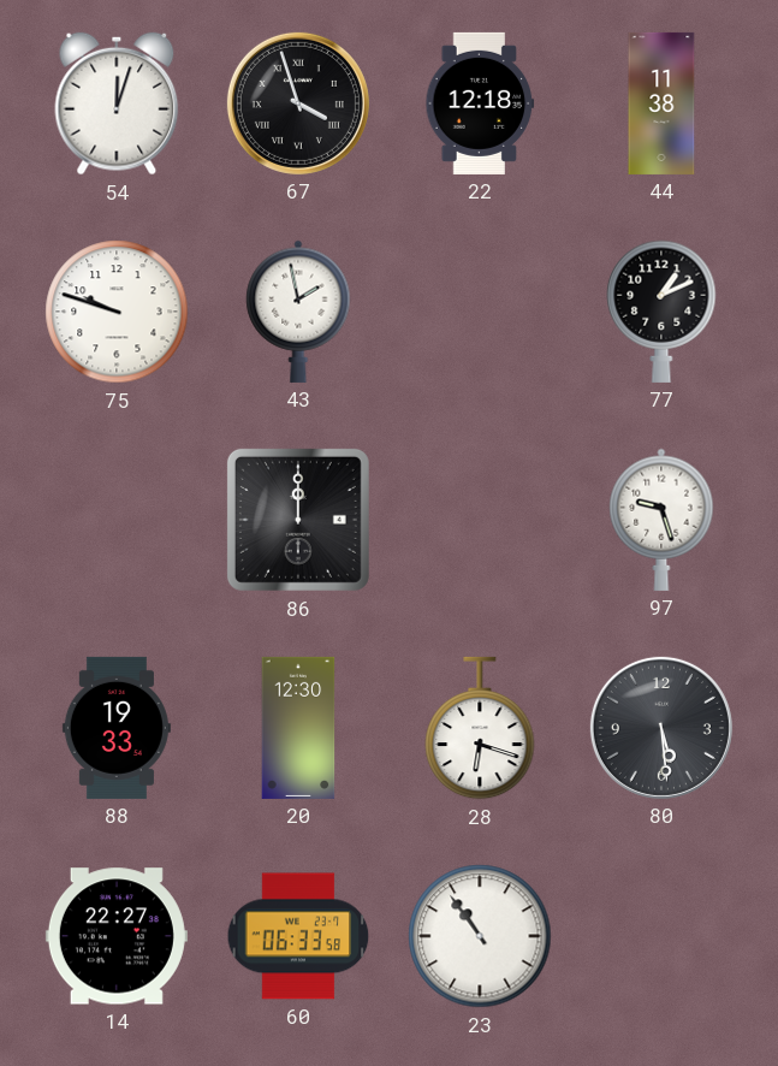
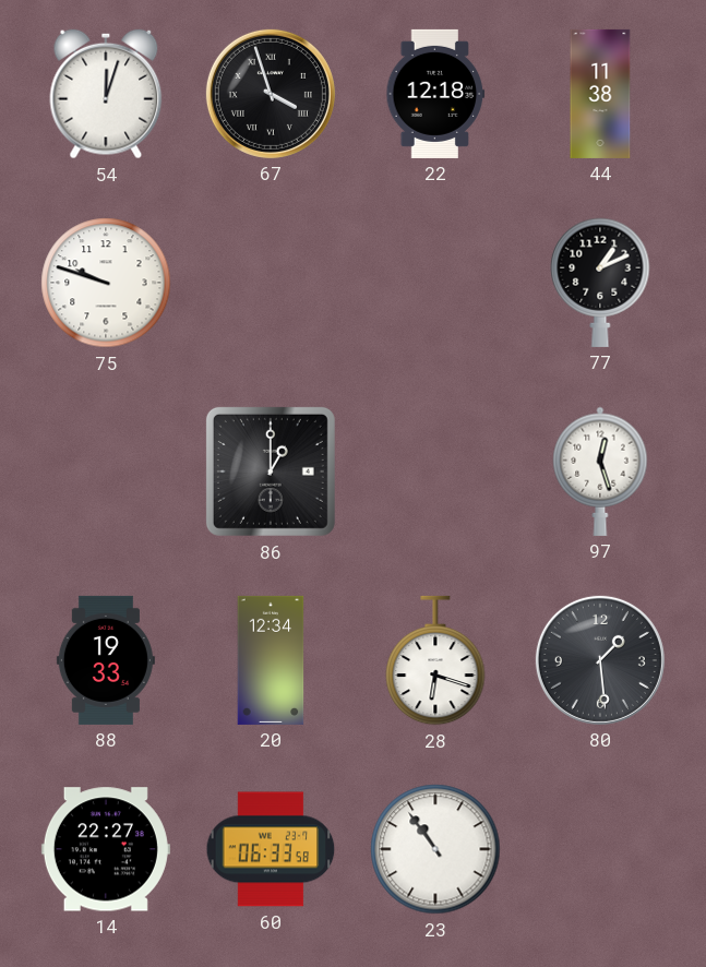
43: 1:58 -> none (298, 312)
86: 12:00 -> 1:00 (271, 471)
97: 9:27 -> 12:27 (600, 471)
20: 12:30 -> 12:34 (271, 660)
80: 5:29 -> 1:29 (600, 660)
